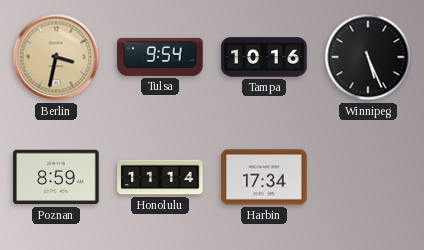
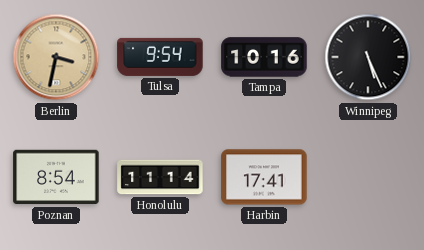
Poznan: 8:59 -> 8:54 (56, 177)
Harbin: 17:34 -> 17:41 (264, 177)
